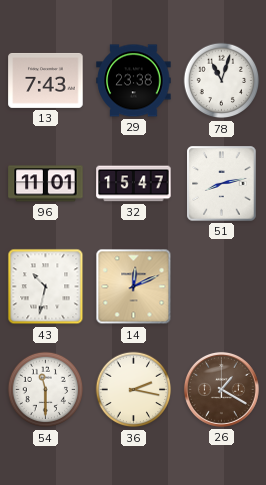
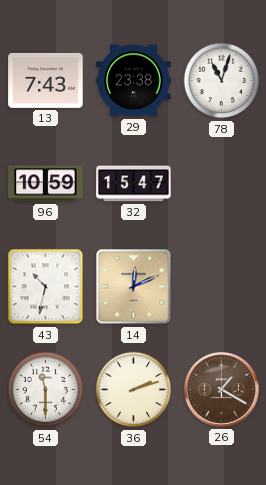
96: 11:01 -> 10:59 (46, 184)
51: 8:13 -> none (222, 184)
36: 2:17 -> 2:12 (134, 390)
